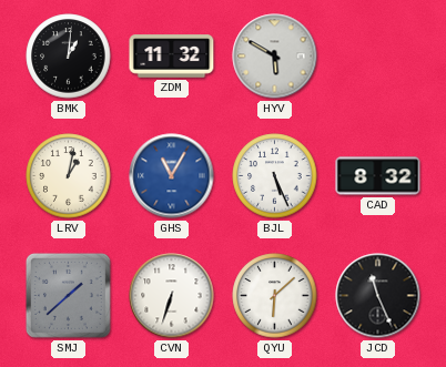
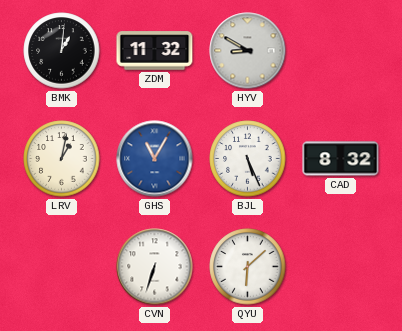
HYV: 5:50 -> 8:50 (248, 51)
SMJ: 1:38 -> none (68, 295)
JCD: 11:26 -> none (378, 296)
